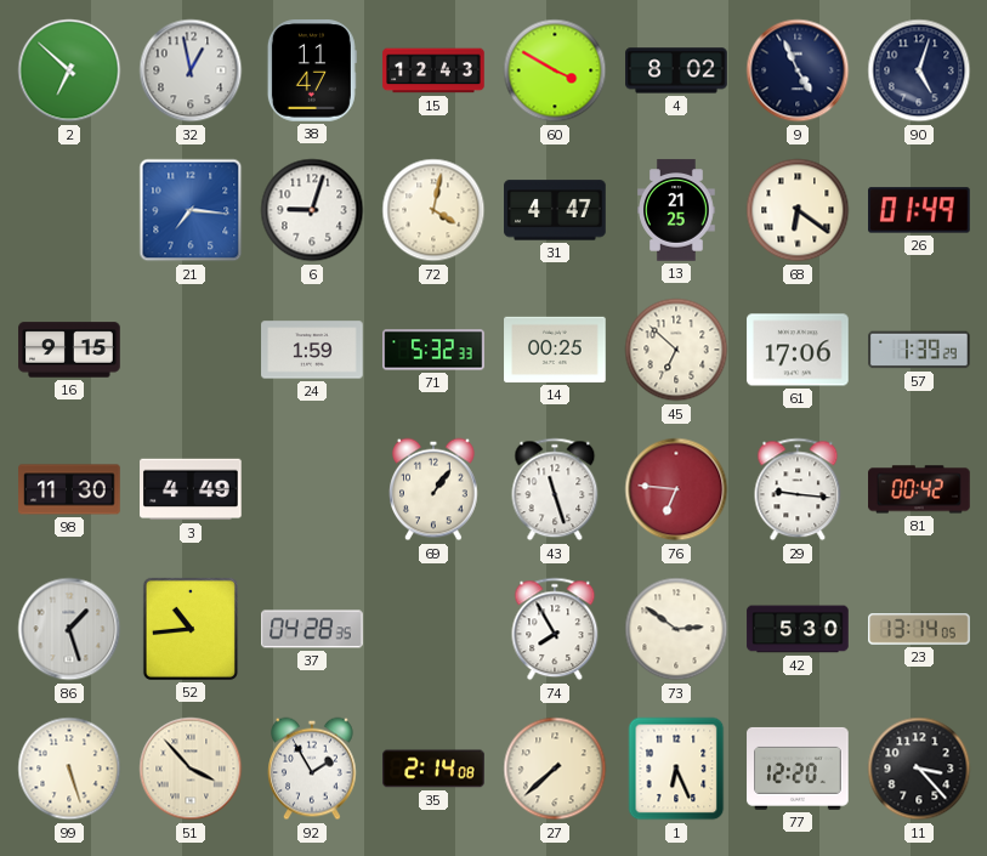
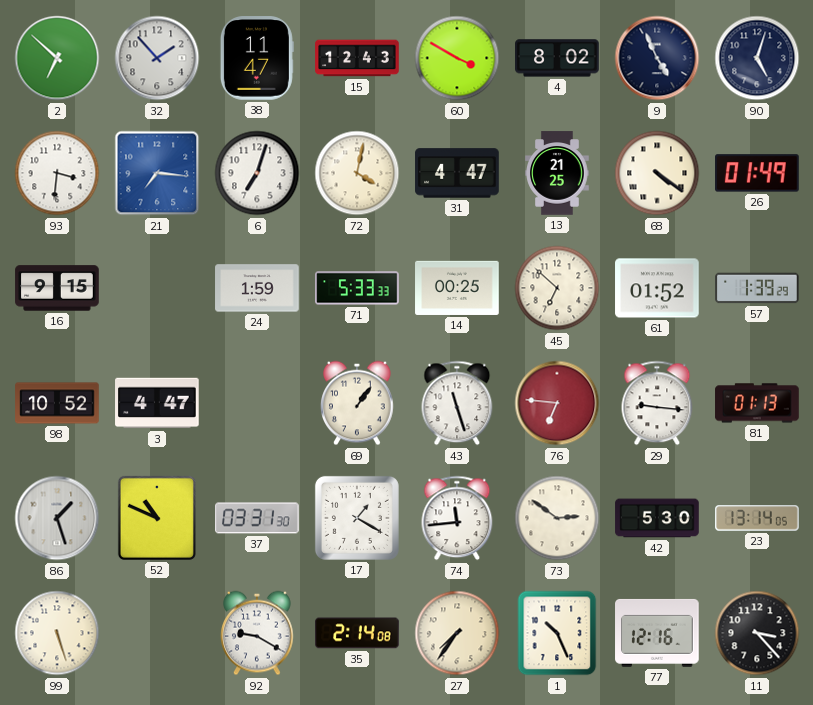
32: 12:58 -> 1:53 (157, 58)
93: none -> 3:31 (57, 173)
6: 9:03 -> 7:03 (257, 173)
68: 6:21 -> 4:21 (657, 173)
71: 5:32 -> 5:33 (357, 288)
61: 17:06 -> 01:52 (657, 288)
98: 11:30 -> 10:52 (57, 403)
3: 4:49 -> 4:47 (157, 403)
81: 00:42 -> 01:13 (757, 403)
52: 10:44 -> 10:49 (157, 518)
37: 04:28 -> 03:31 (257, 518)
17: none -> 1:20 (357, 518)
74: 7:55 -> 11:44 (457, 518)
51: 3:53 -> none (191, 769)
92: 1:55 -> 9:20 (258, 633)
27: 7:38 -> 7:36 (457, 633)
1: 6:26 -> 10:26 (557, 633)
77: 12:20 -> 12:16 (657, 633)
